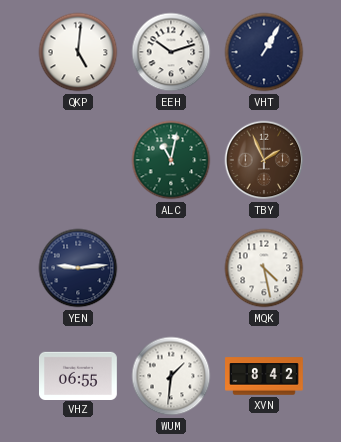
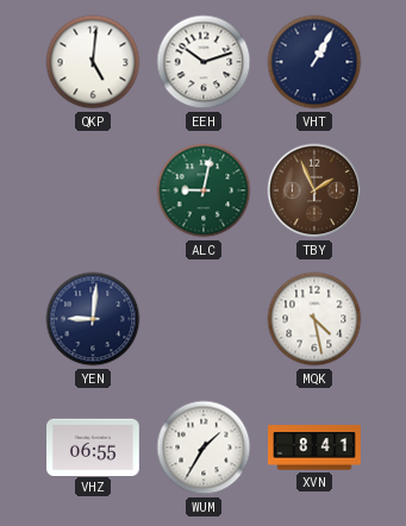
ALC: 11:02 -> 9:02 (204, 190)
YEN: 9:14 -> 9:01 (93, 319)
WUM: 1:31 -> 1:35 (204, 447)
XVN: 8:42 -> 8:41 (314, 447)
